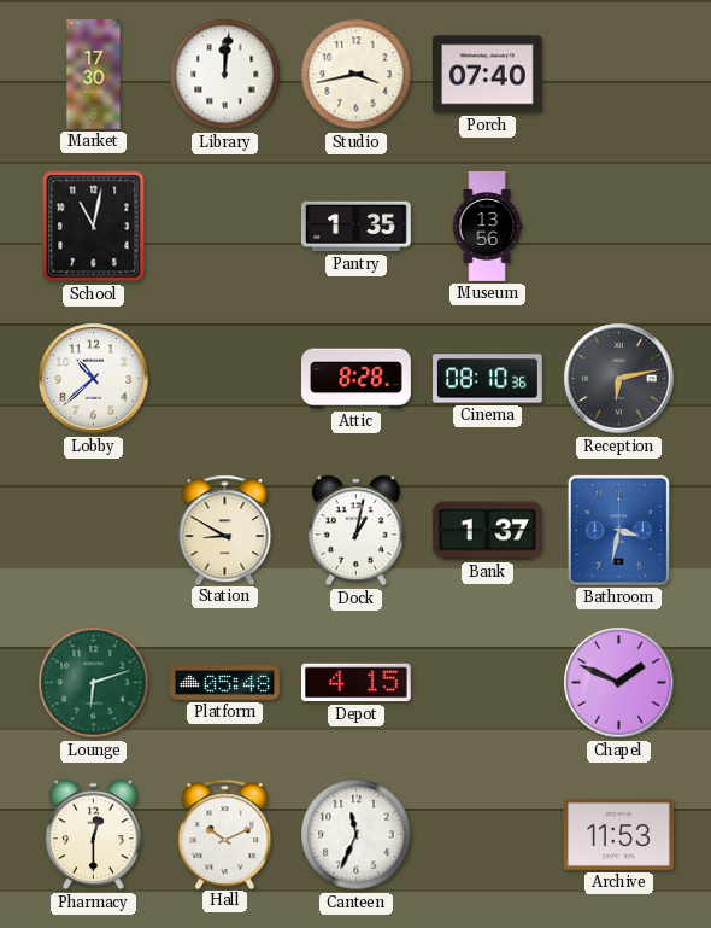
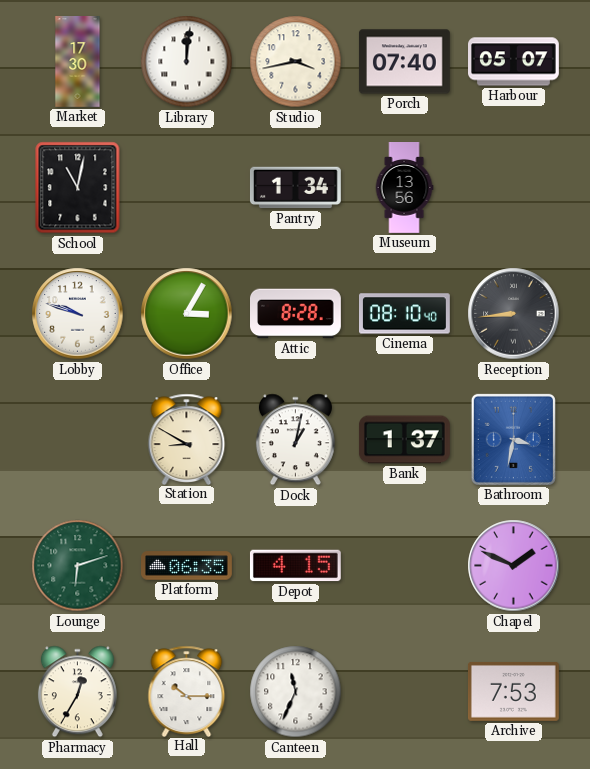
Harbour: none -> 05:07 (514, 62)
Pantry: 1:35 -> 1:34 (295, 188)
Lobby: 10:38 -> 9:48 (78, 314)
Office: none -> 3:05 (187, 314)
Cinema: 08:10:36 -> 08:10:40 (405, 314)
Reception: 6:13 -> 8:44 (514, 314)
Platform: 05:48 -> 06:35 (187, 566)
Pharmacy: 12:30 -> 12:35 (77, 692)
Hall: 10:11 -> 10:15 (187, 691)
Archive: 11:53 -> 7:53 (513, 691)
